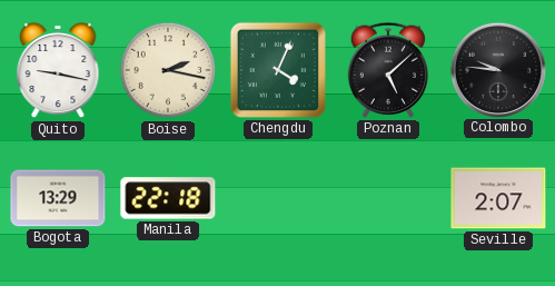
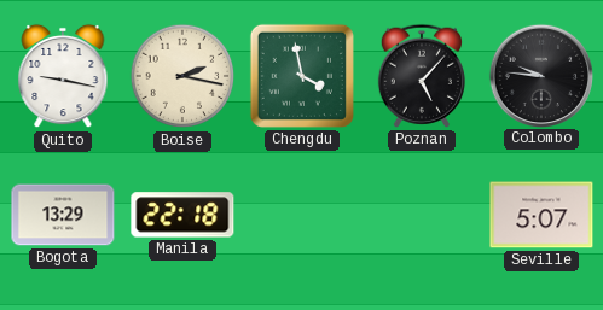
Chengdu: 4:04 -> 3:58 (302, 76)
Poznan: 5:08 -> 5:07 (422, 76)
Seville: 2:07 -> 5:07 (541, 215)
